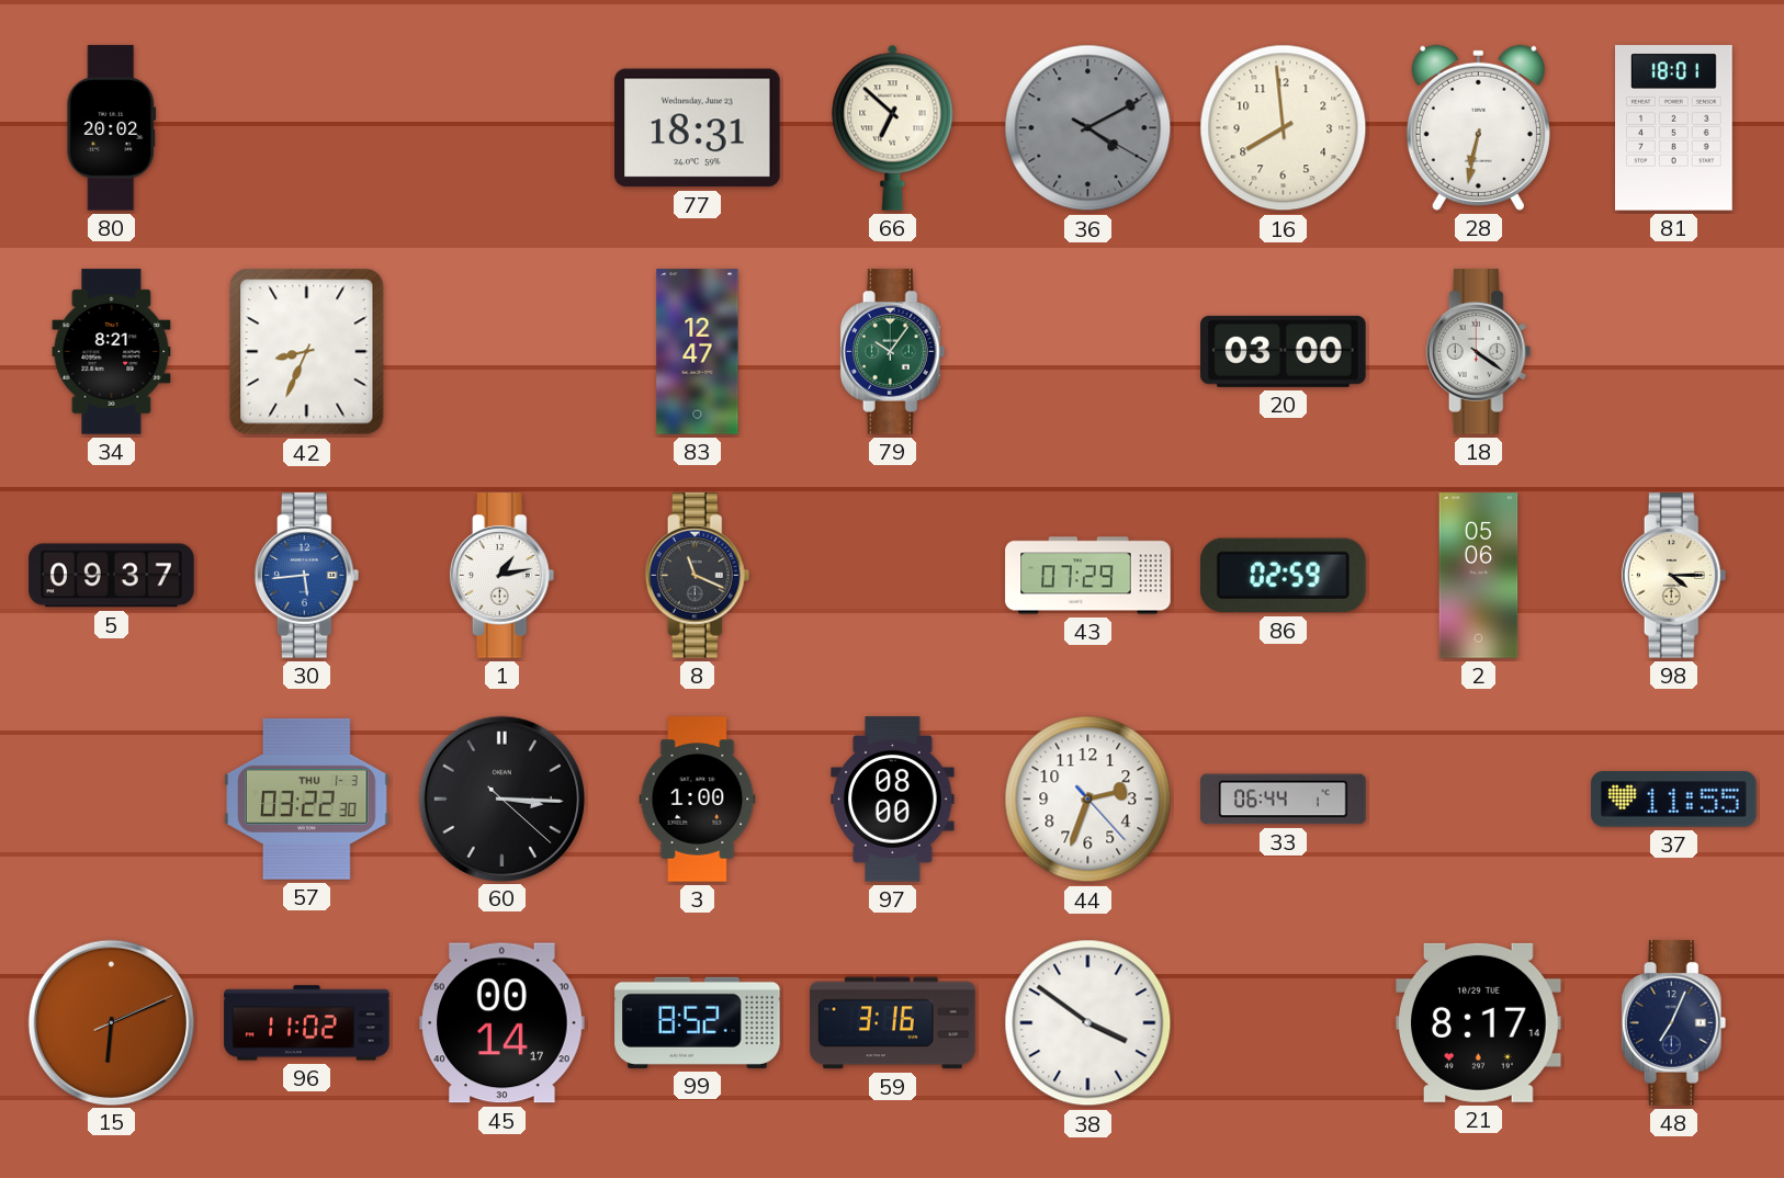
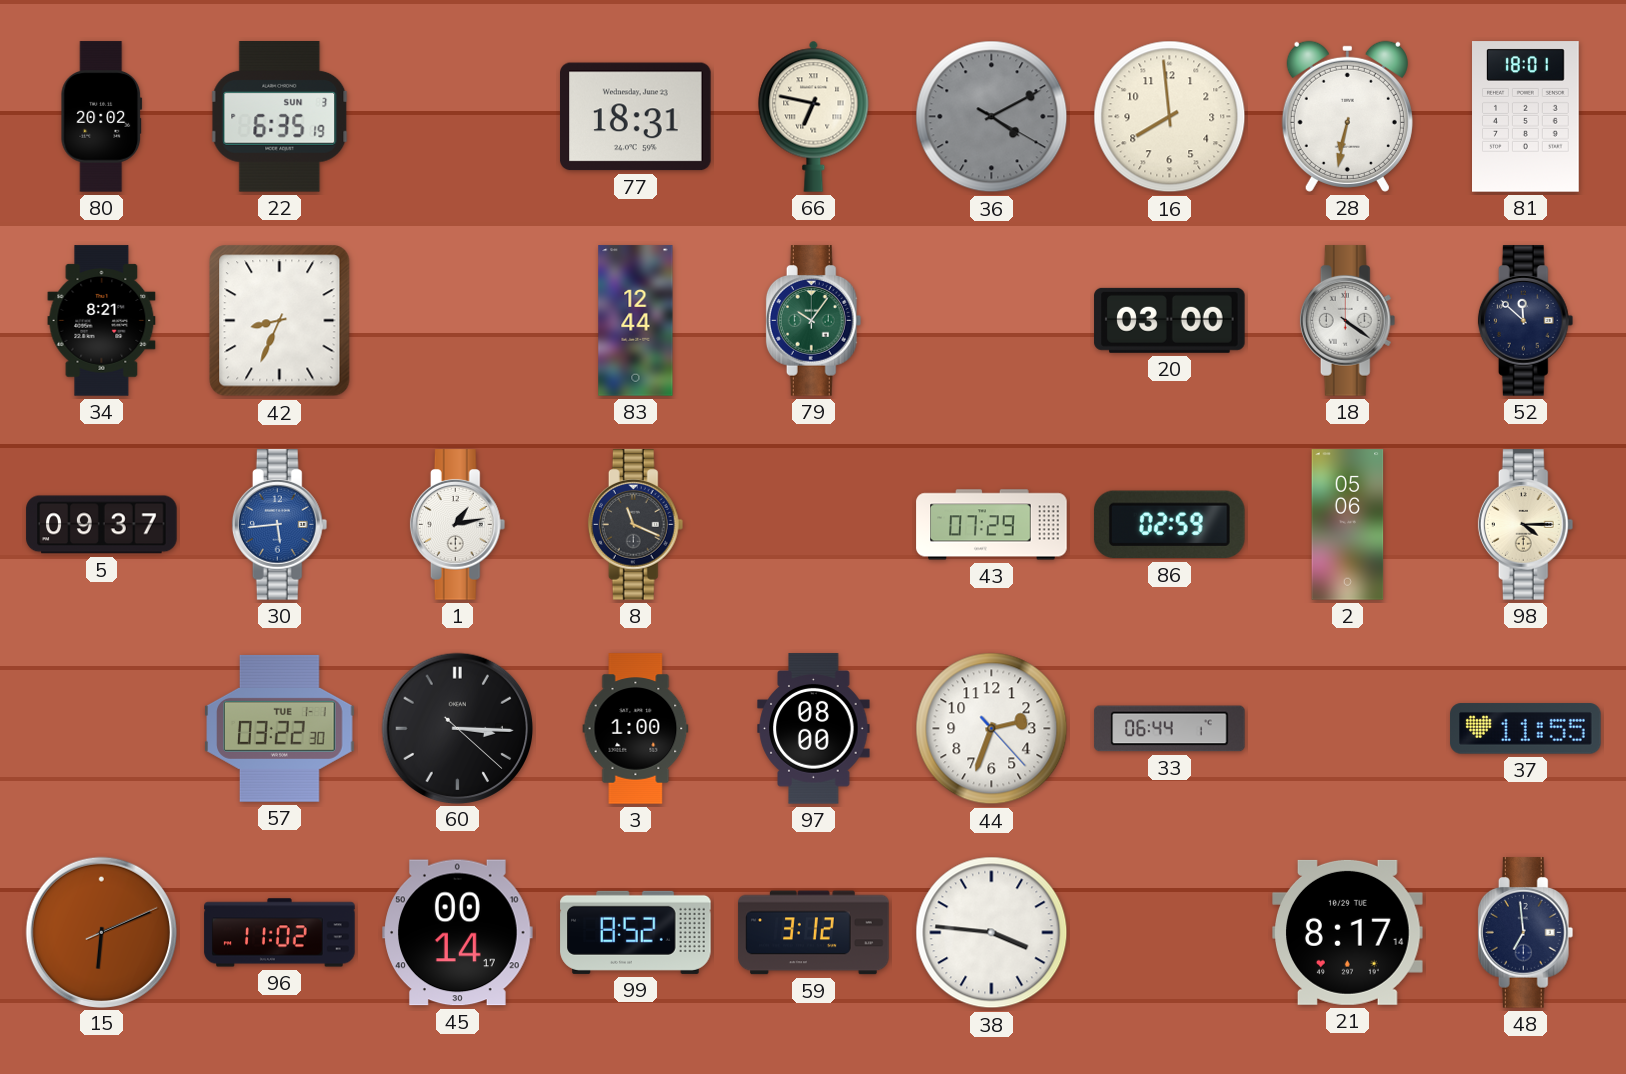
22: none -> 6:35 (280, 117)
66: 6:52 -> 6:47 (814, 116)
83: 12:47 -> 12:44 (636, 321)
52: none -> 11:52 (1526, 321)
57 date: THU 1-3 -> TUE 1-1 (280, 728)
59: 3:16 -> 3:12 (814, 933)
38: 3:51 -> 3:46 (992, 933)
48: 7:04 -> 6:59 (1526, 933)
